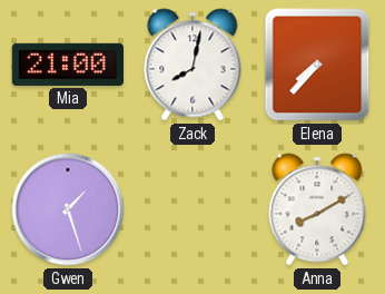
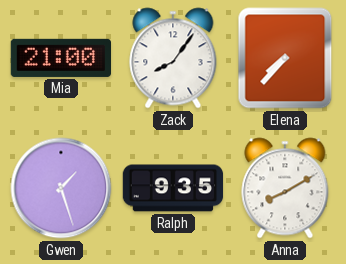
Zack: 8:02 -> 8:06 (173, 58)
Ralph: none -> 9:35 (173, 188)
